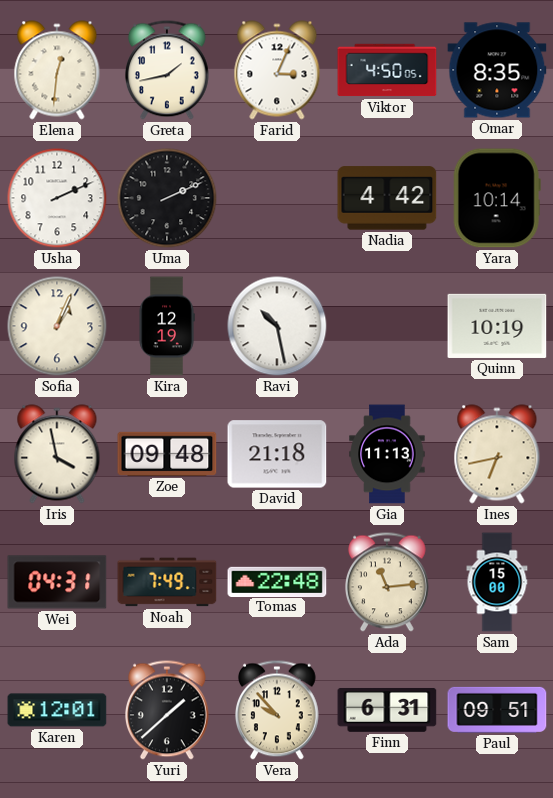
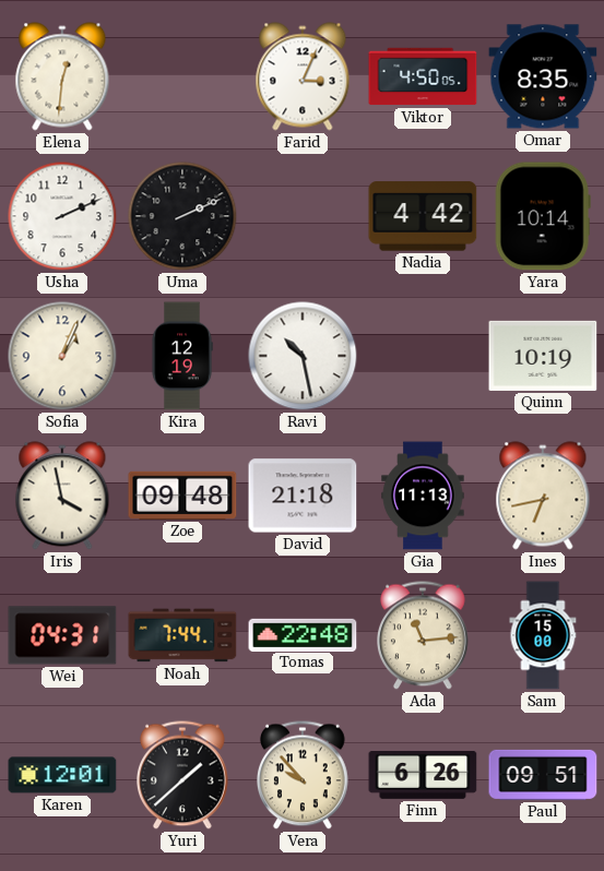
Greta: 1:43 -> none (168, 70)
Noah: 7:49 -> 7:44 (182, 635)
Finn: 6:31 -> 6:26 (423, 775)
